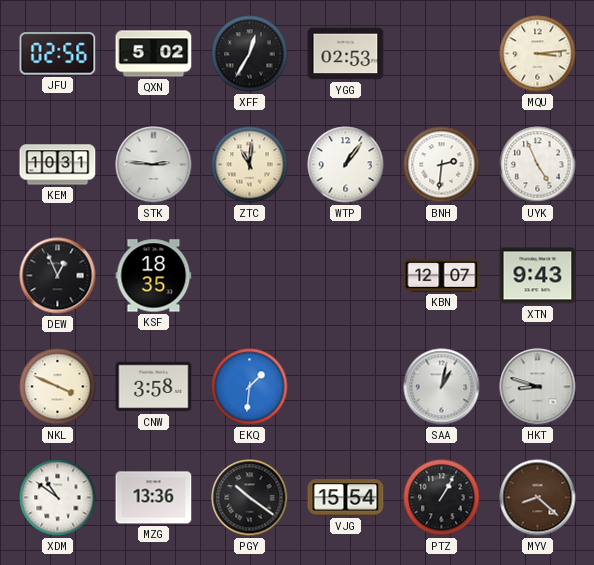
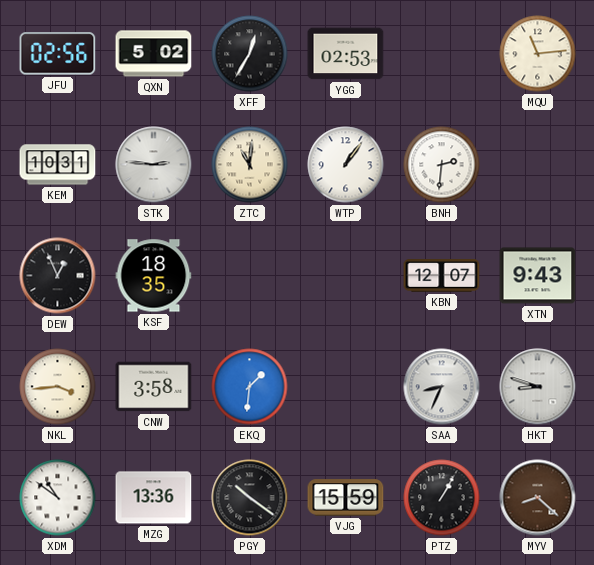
MQU: 3:14 -> 11:14 (538, 54)
UYK: 4:56 -> none (538, 165)
NKL: 3:49 -> 3:44 (58, 387)
SAA: 1:02 -> 8:34 (442, 387)
VJG: 15:54 -> 15:59 (346, 498)
